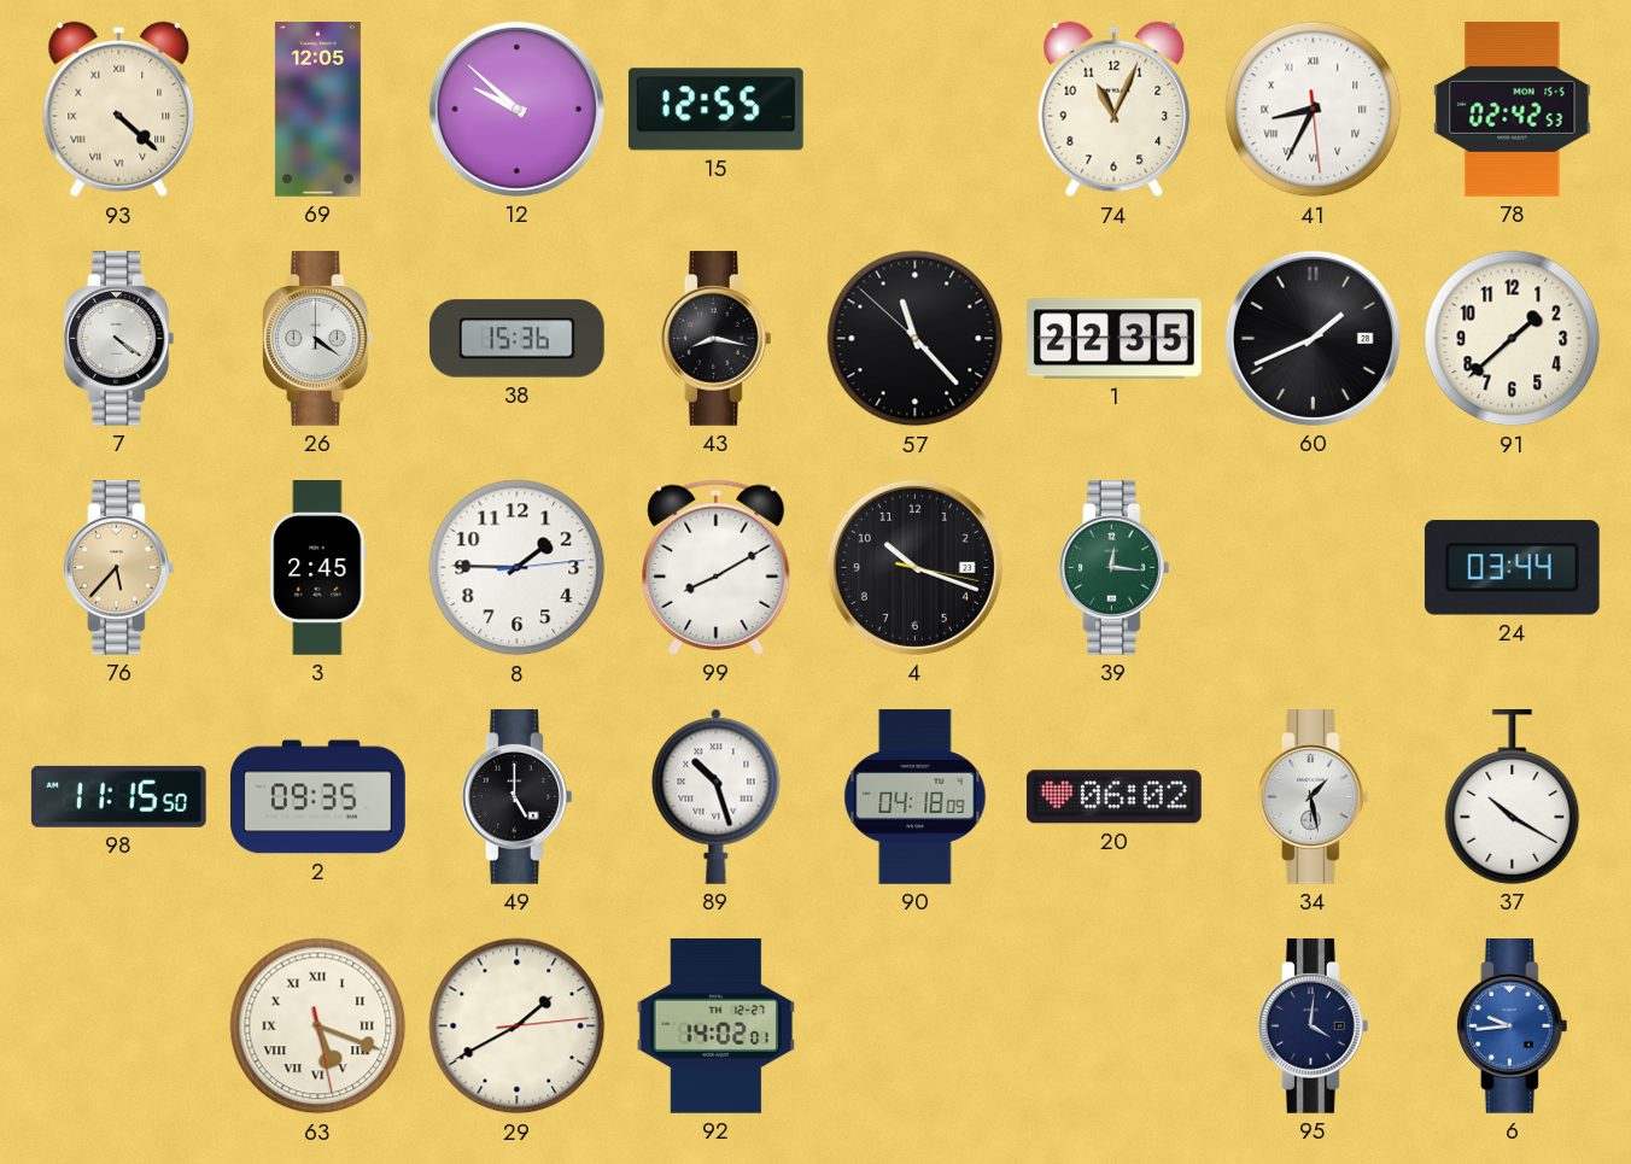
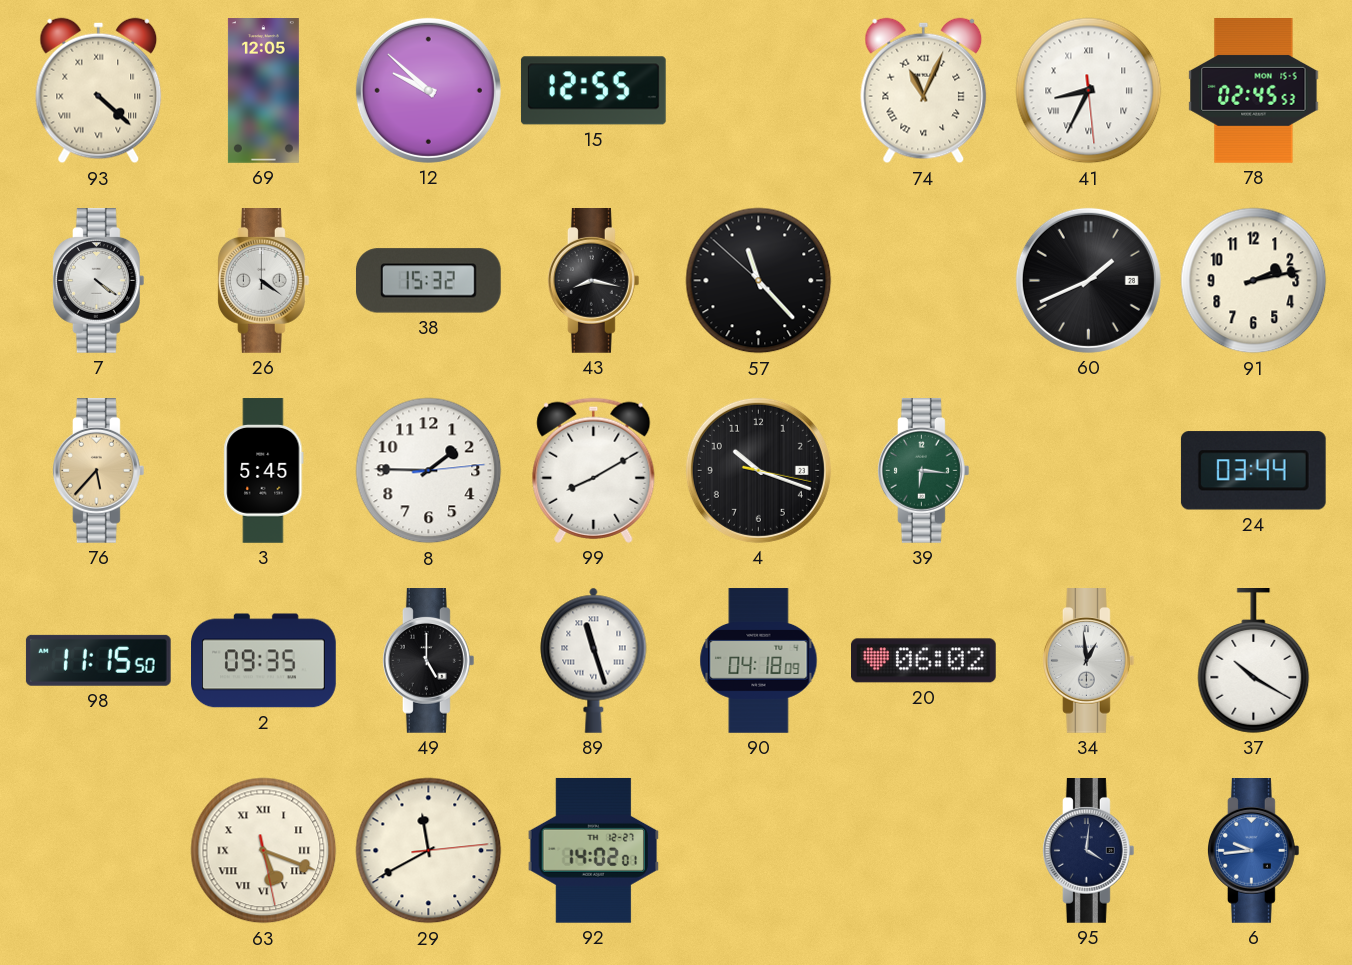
74 numerals: Arabic -> Roman (924, 91)
78: 02:42 -> 02:45 (1254, 91)
38: 15:36 -> 15:32 (428, 281)
1: 22:35 -> none (1115, 339)
91: 1:38 -> 2:13 (1254, 281)
3: 2:45 -> 5:45 (264, 471)
39: 12:16 -> 6:16 (923, 471)
89: 10:27 -> 11:27 (594, 660)
34: 1:28 -> 12:59 (1088, 661)
29: 1:40 -> 11:40 (429, 851)
